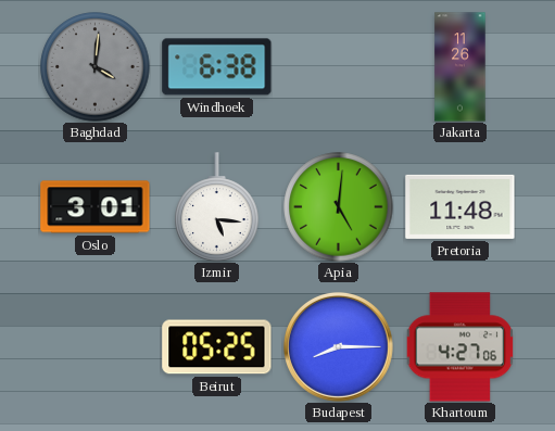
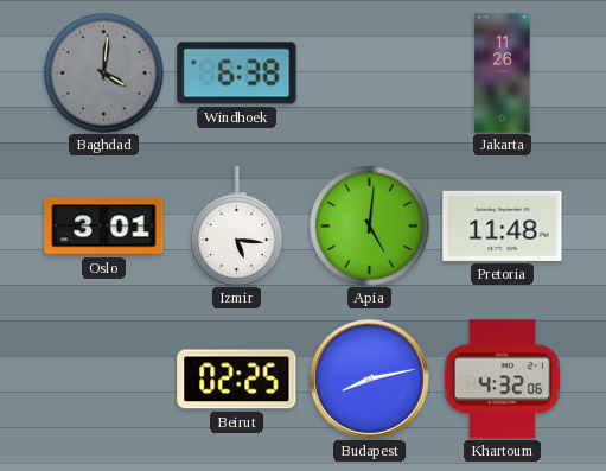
Beirut: 05:25 -> 02:25 (237, 380)
Budapest: 8:15 -> 8:13 (369, 378)
Khartoum: 4:27 -> 4:32 (503, 380)
